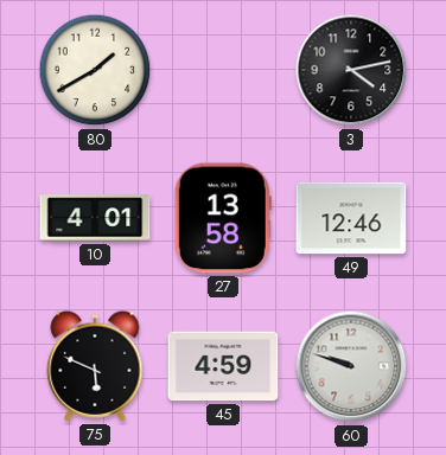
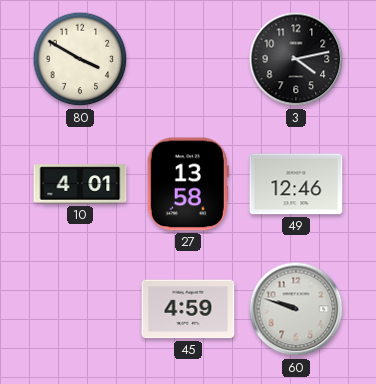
80: 1:40 -> 3:50 (80, 59)
75: 5:49 -> none (95, 366)
